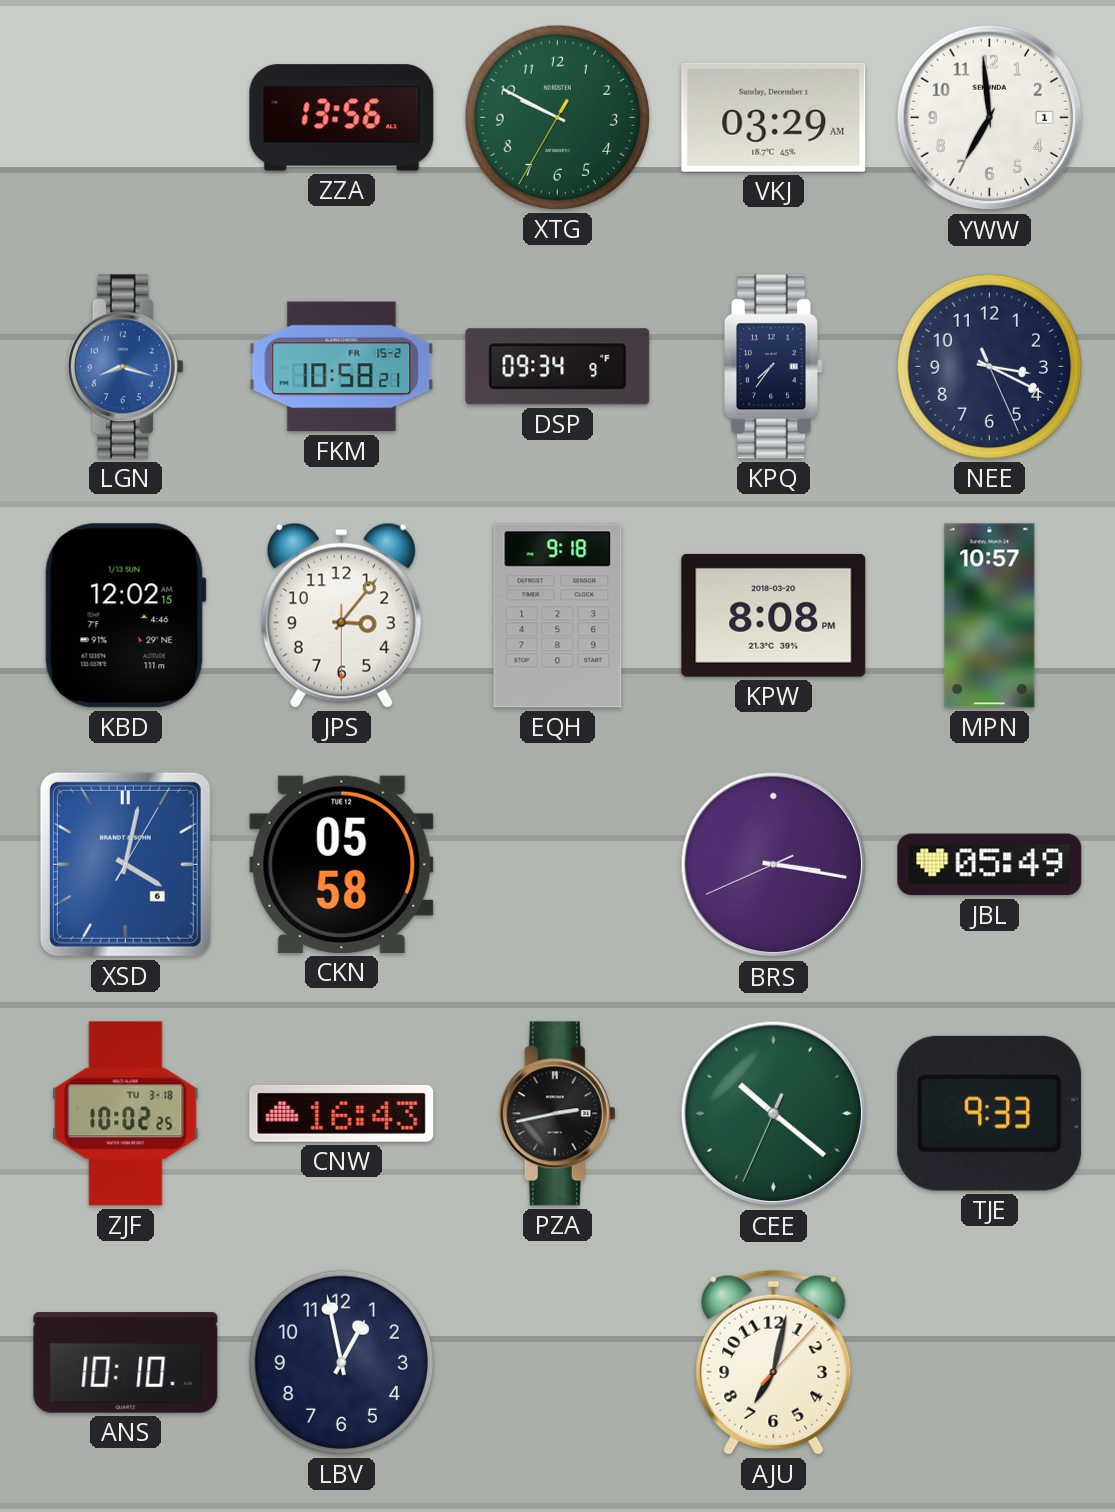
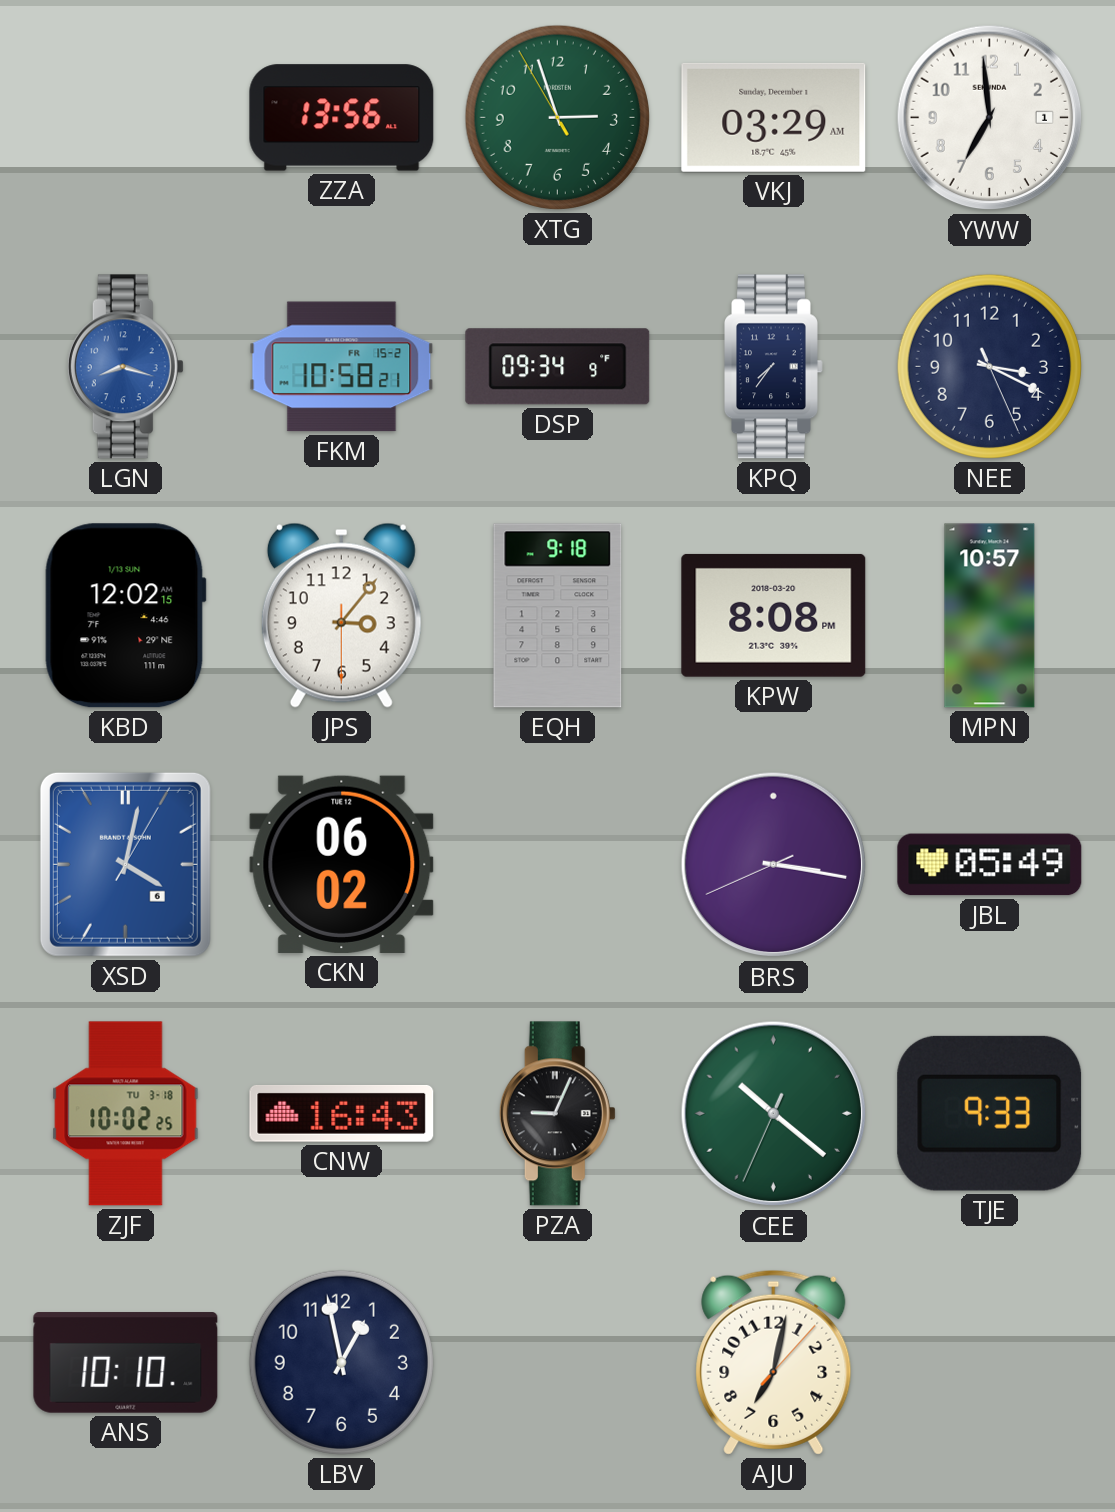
XTG: 9:49 -> 2:56 (557, 117)
CKN: 05:58 -> 06:02 (342, 864)
PZA: 2:43 -> 9:04 (557, 1114)
